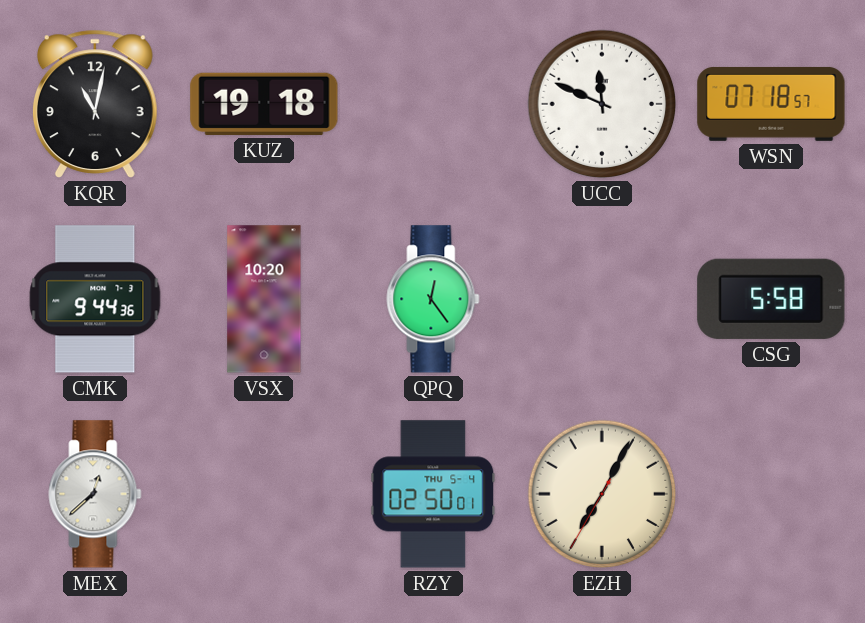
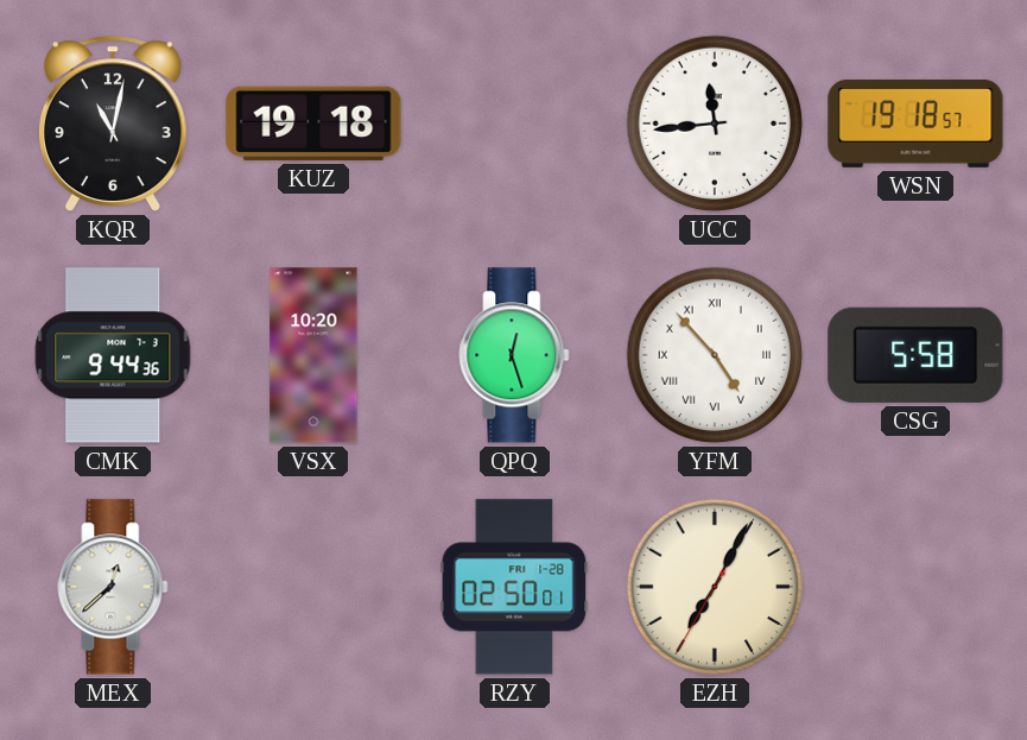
UCC: 11:49 -> 11:44 (715, 124)
WSN: 07:18 -> 19:18 (915, 124)
QPQ: 12:24 -> 12:27 (514, 355)
YFM: none -> 4:53 (715, 355)
RZY date: THU 5-4 -> FRI 1-28 (514, 587)
